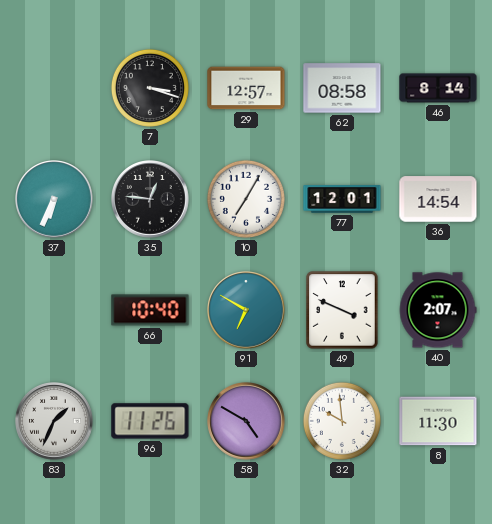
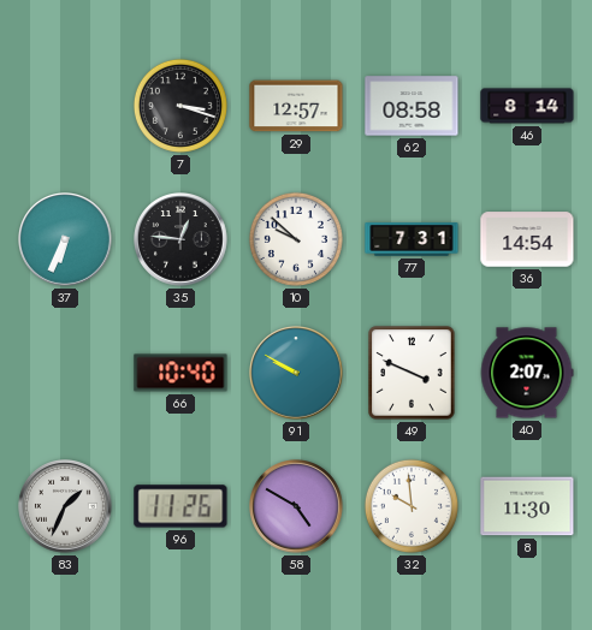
10: 7:05 -> 9:52 (296, 239)
77: 12:01 -> 7:31 (412, 239)
91: 6:50 -> 9:50 (297, 374)
